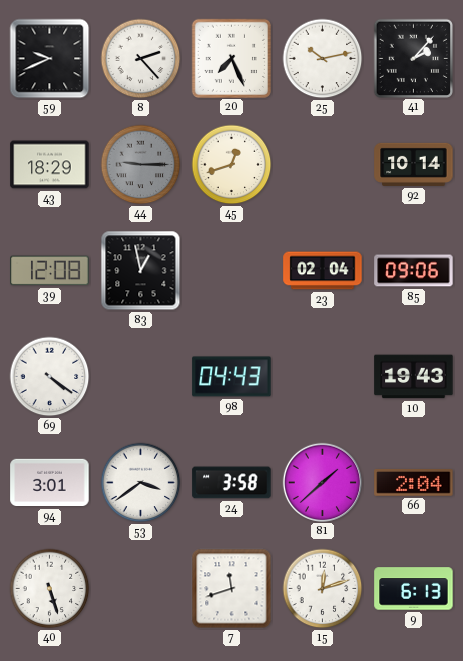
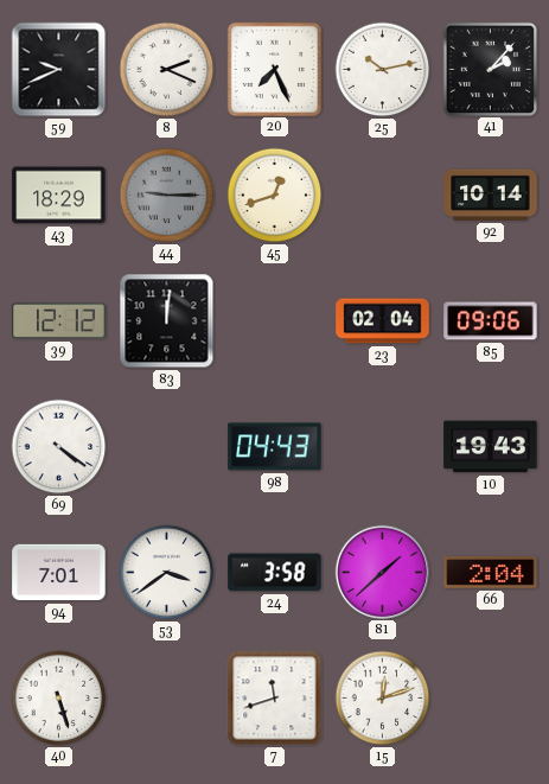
8: 2:23 -> 2:19 (167, 70)
39: 12:08 -> 12:12 (59, 321)
83: 12:58 -> 12:01 (167, 321)
94: 3:01 -> 7:01 (59, 573)
9: 6:13 -> none (414, 589)
